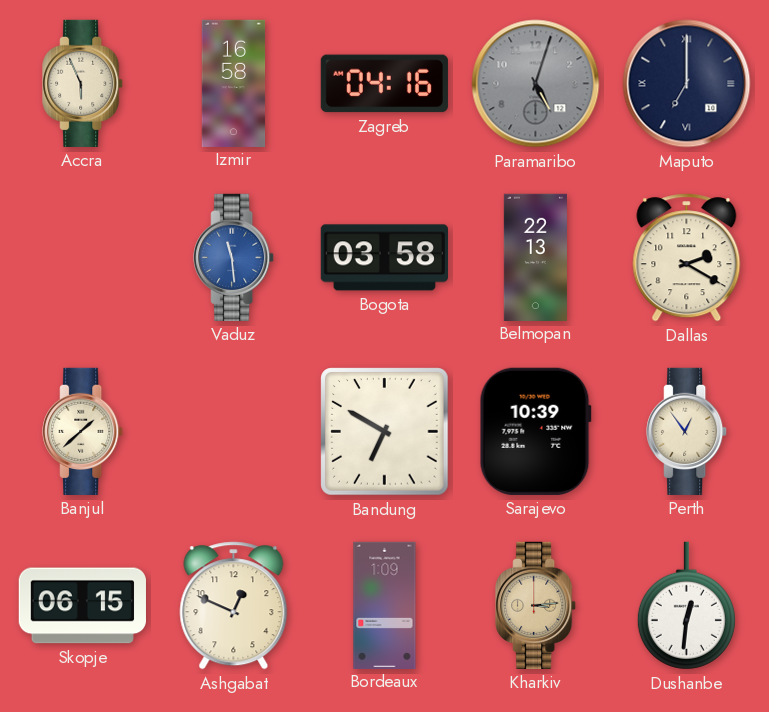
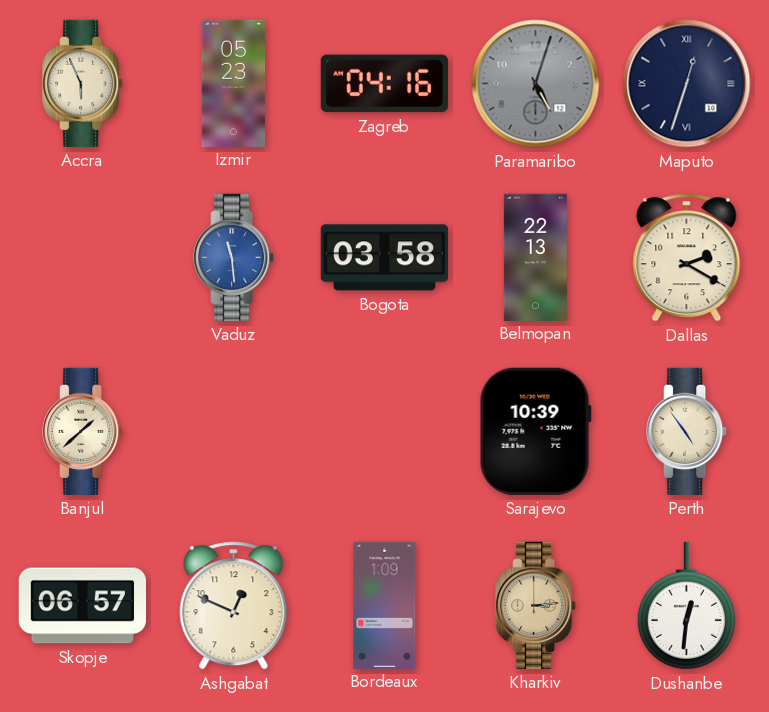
Izmir: 16:58 -> 05:23 (234, 83)
Maputo: 7:00 -> 12:33 (687, 84)
Bandung: 6:50 -> none (385, 432)
Perth: 12:54 -> 4:54 (687, 431)
Skopje: 06:15 -> 06:57 (82, 606)
